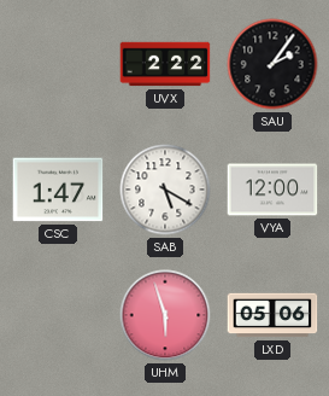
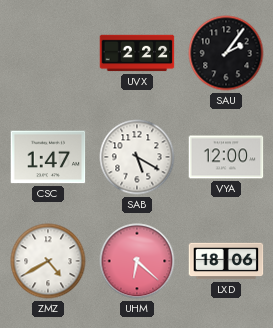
ZMZ: none -> 4:40 (48, 261)
UHM: 5:57 -> 6:22 (137, 261)
LXD: 05:06 -> 18:06 (226, 261)
